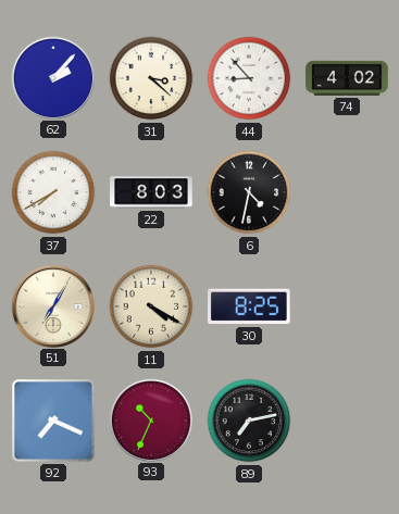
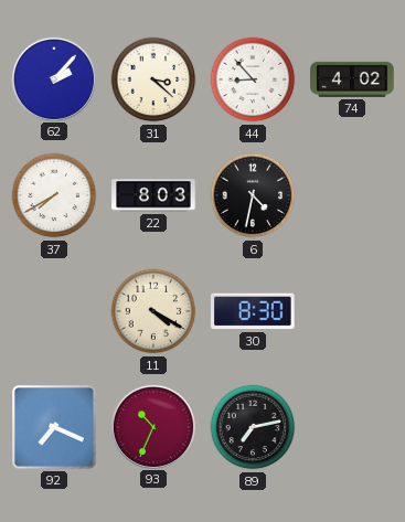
51: 7:05 -> none (52, 305)
30: 8:25 -> 8:30 (254, 311)
